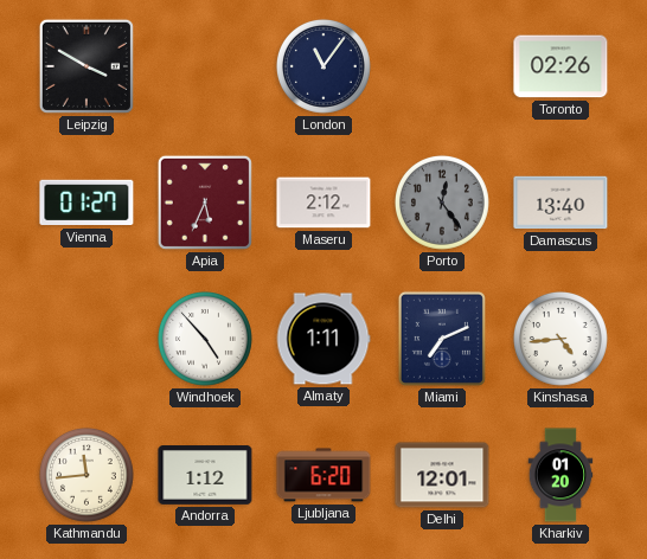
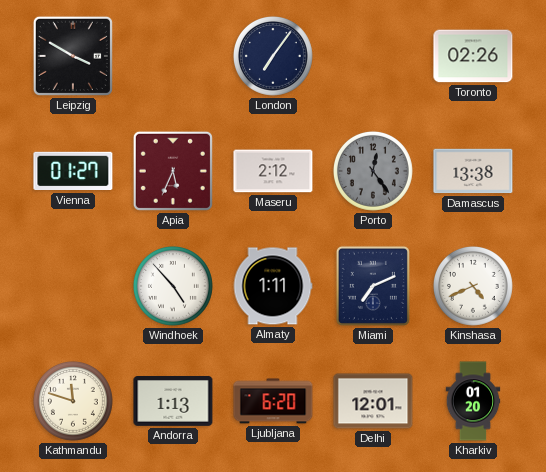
London: 11:06 -> 7:06 (273, 56)
Damascus: 13:40 -> 13:38 (473, 171)
Kinshasa: 4:44 -> 4:41 (473, 286)
Kathmandu: 11:44 -> 11:48 (73, 401)
Andorra: 1:12 -> 1:13 (173, 402)
